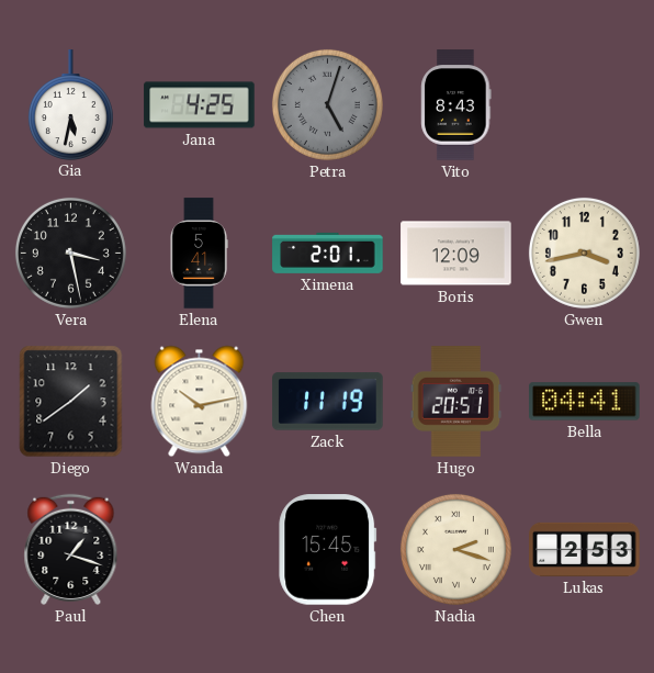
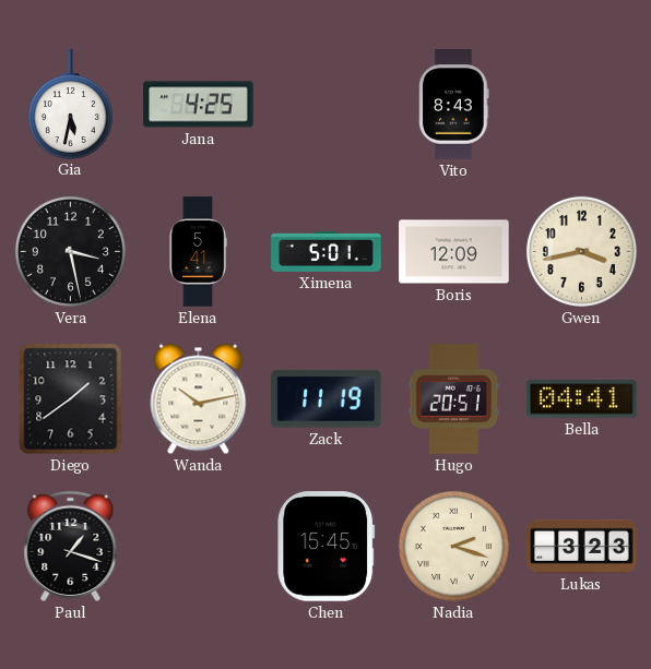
Petra: 5:03 -> none (327, 104)
Ximena: 2:01 -> 5:01 (327, 251)
Lukas: 2:53 -> 3:23 (582, 546)
